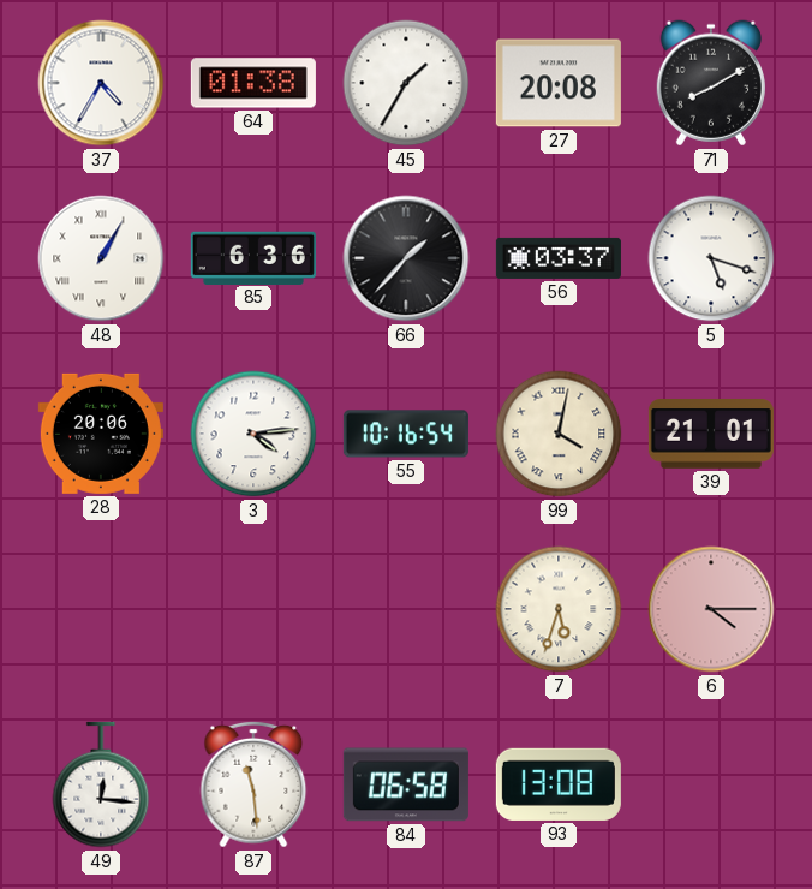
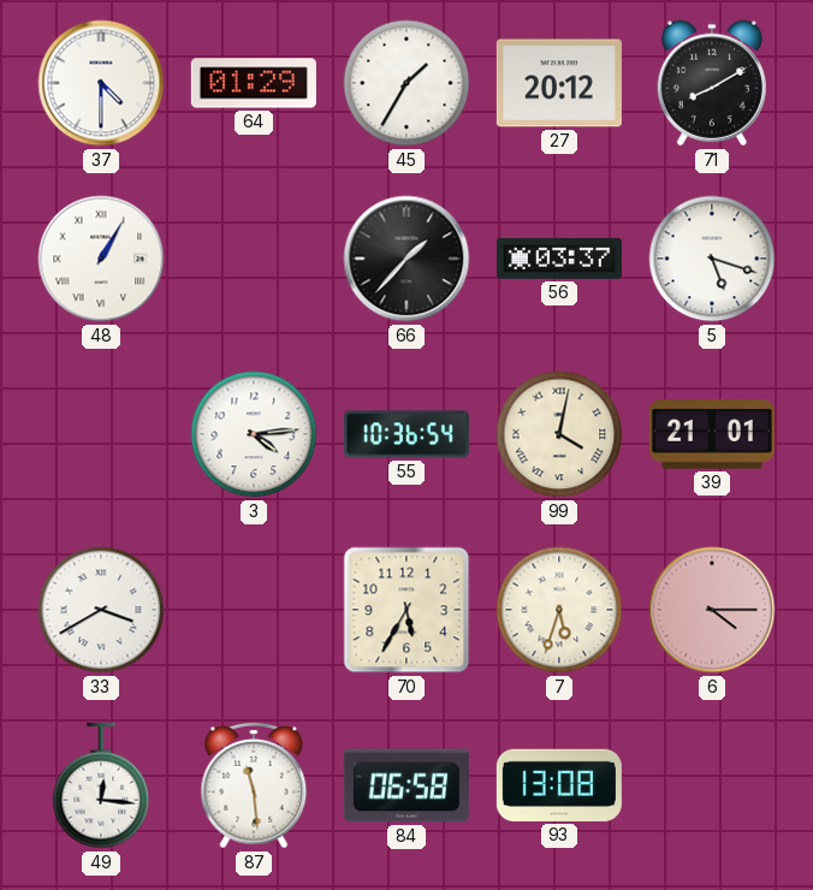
37: 4:35 -> 4:30 (101, 83)
64: 01:38 -> 01:29 (254, 83)
27: 20:08 -> 20:12 (559, 83)
85: 6:36 -> none (253, 257)
28: 20:06 -> none (101, 434)
55: 10:16 -> 10:36 (406, 434)
33: none -> 3:40 (101, 610)
70: none -> 5:35 (406, 610)
